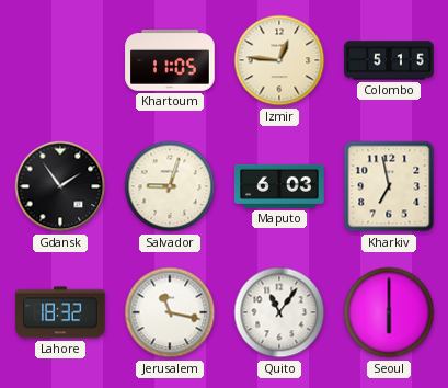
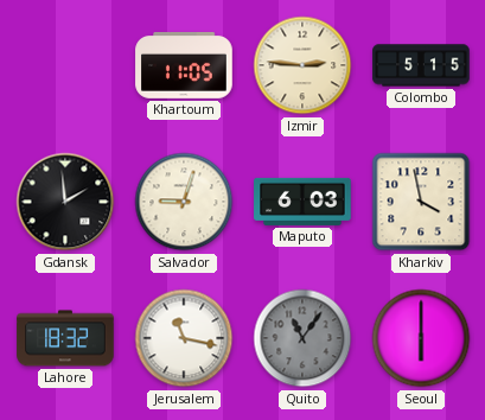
Izmir: 12:46 -> 2:46 (302, 65)
Gdansk: 1:54 -> 1:59 (65, 202)
Kharkiv: 6:58 -> 3:58 (421, 202)
Quito dial: white -> grey (302, 338)
